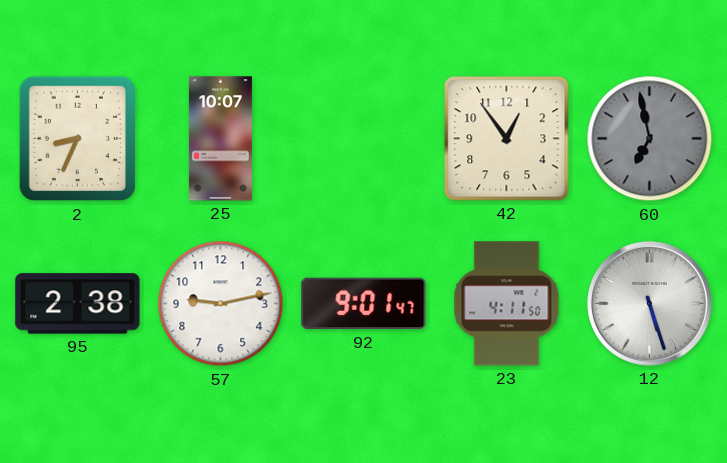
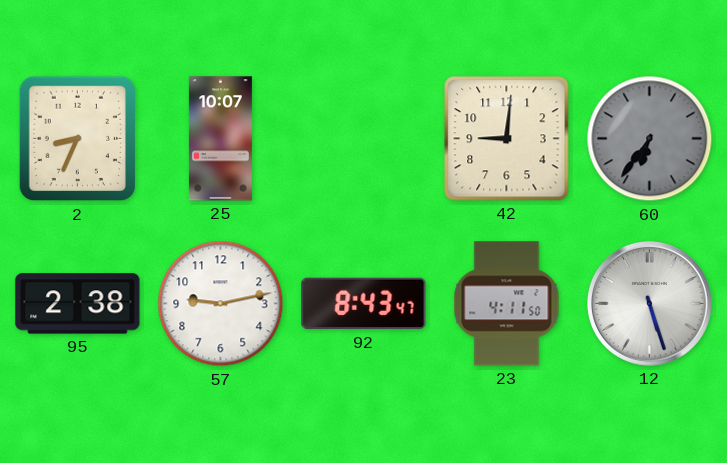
42: 12:54 -> 9:01 (507, 139)
60: 6:58 -> 6:36 (650, 139)
92: 9:01 -> 8:43 (364, 304)
